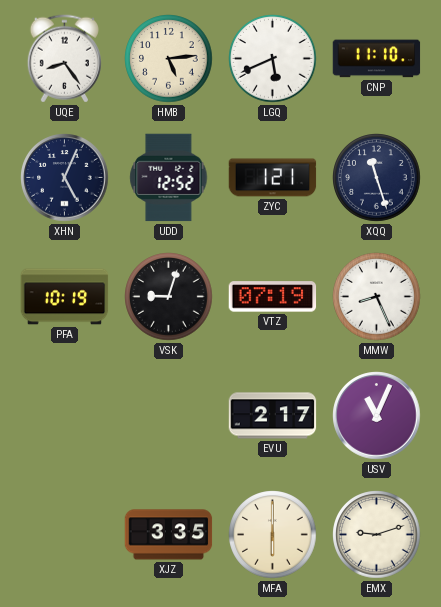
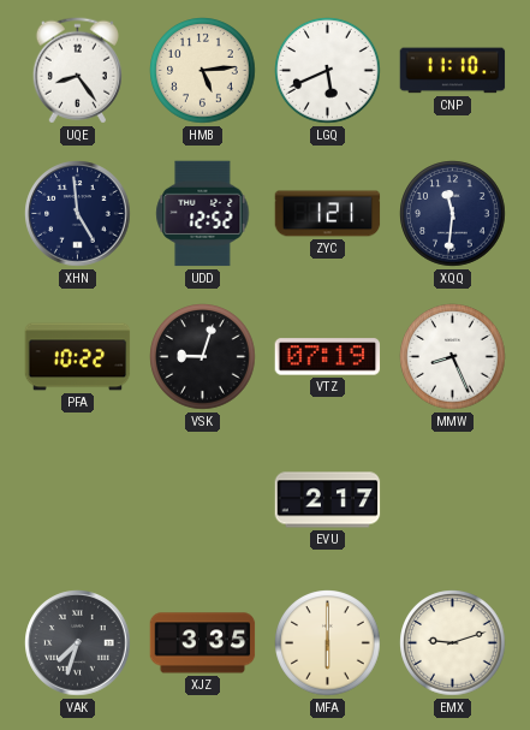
XHN: 5:04 -> 4:59 (78, 214)
XQQ: 11:27 -> 11:31 (453, 214)
PFA: 10:19 -> 10:22 (78, 357)
USV: 11:04 -> none (377, 416)
VAK: none -> 7:33 (78, 643)
